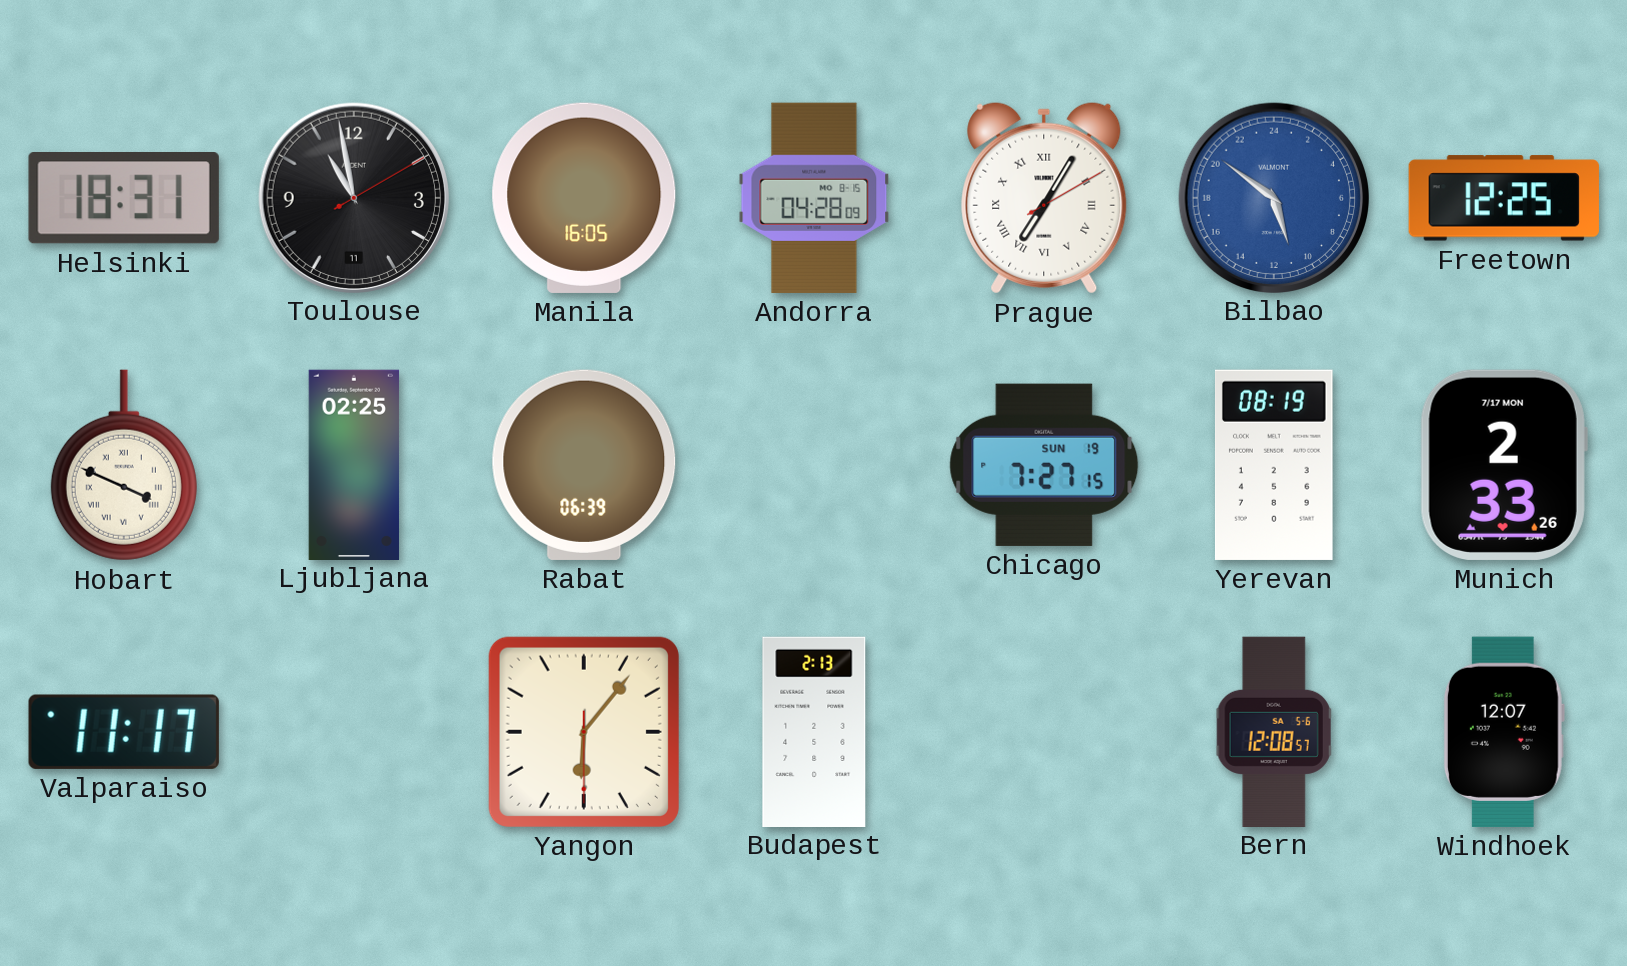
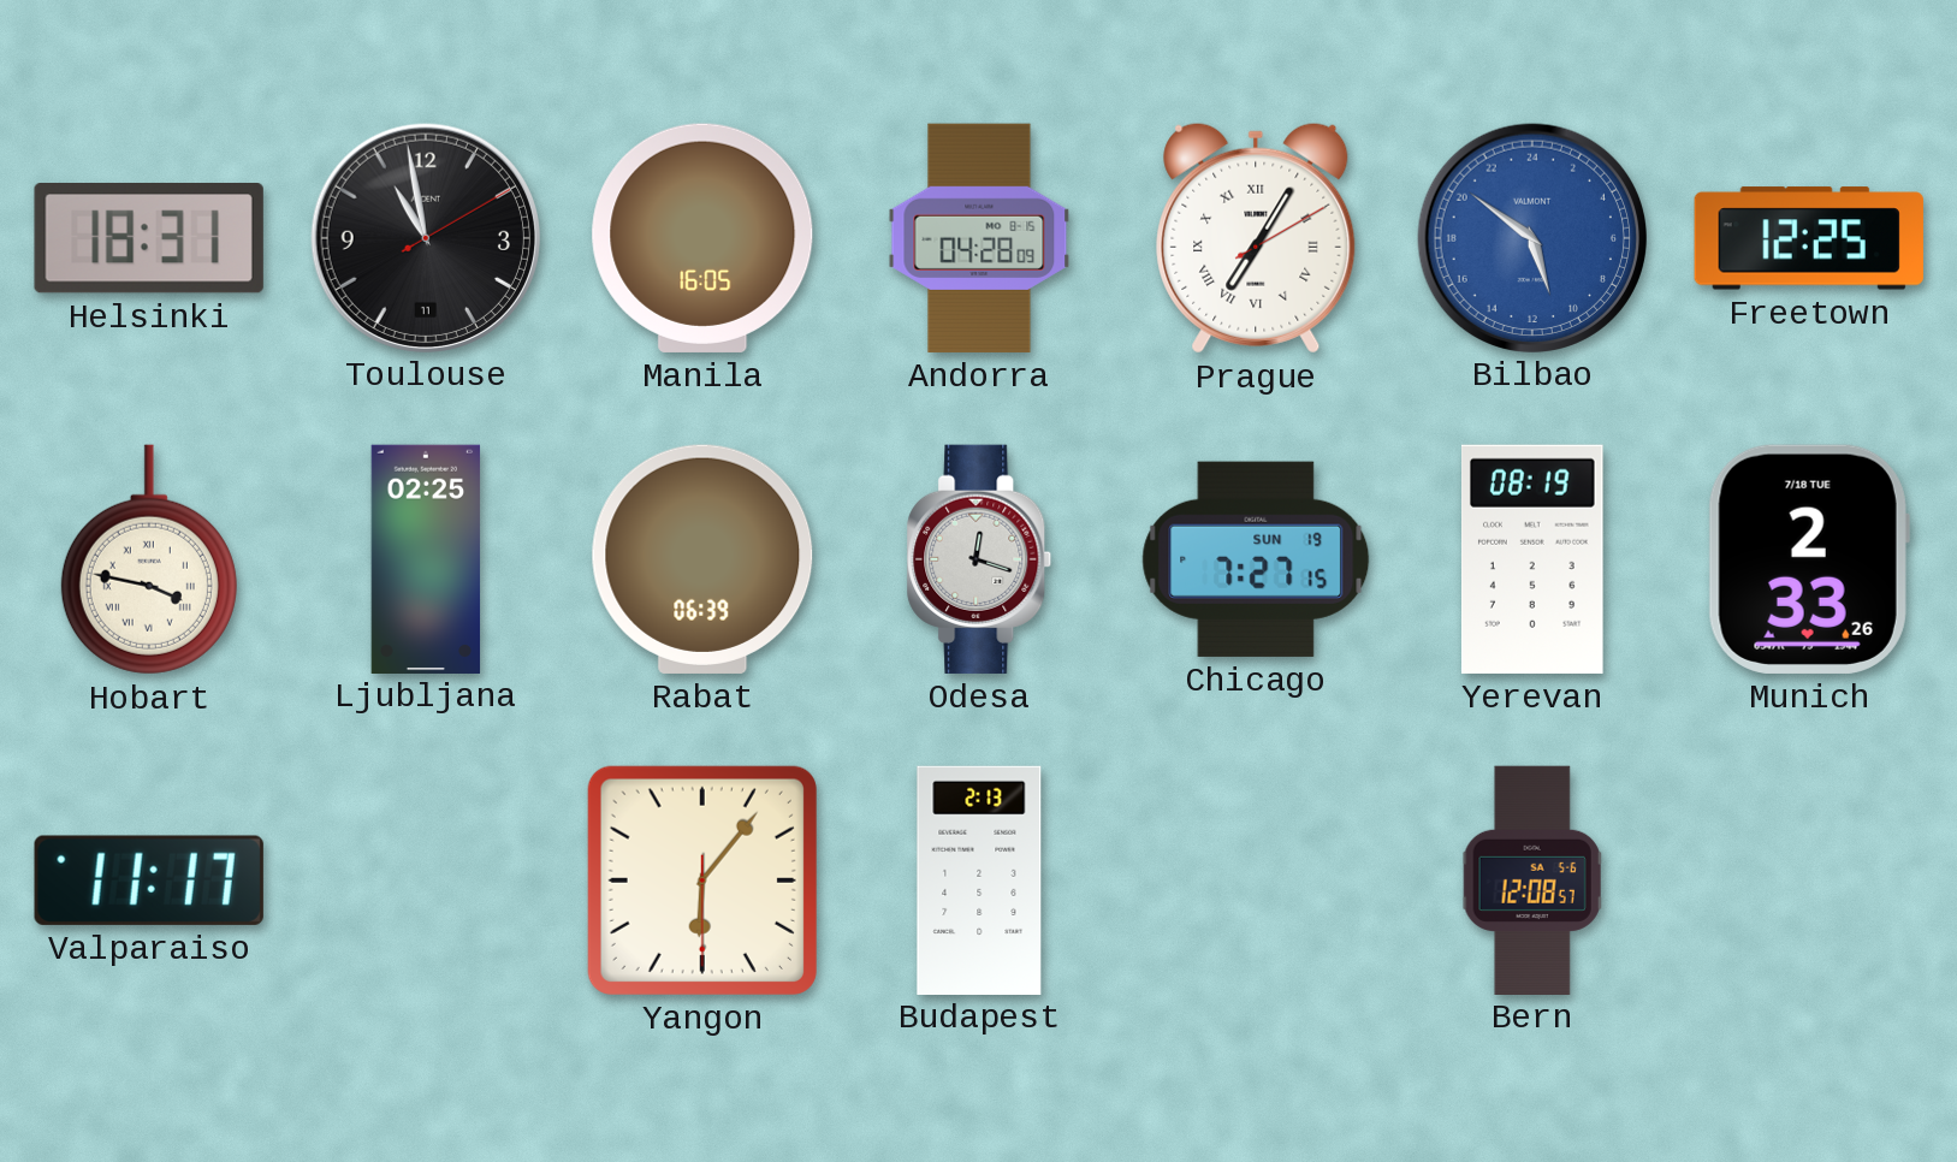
Hobart: 3:49 -> 3:47 (149, 559)
Odesa: none -> 12:18 (979, 559)
Munich date: 7/17 MON -> 7/18 TUE (1809, 559)
Windhoek: 12:07 -> none (1504, 732)
